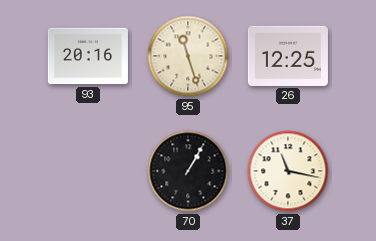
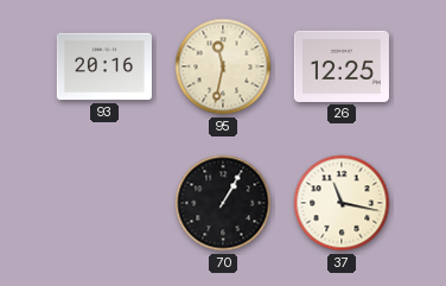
95: 11:27 -> 11:32 (223, 66)
